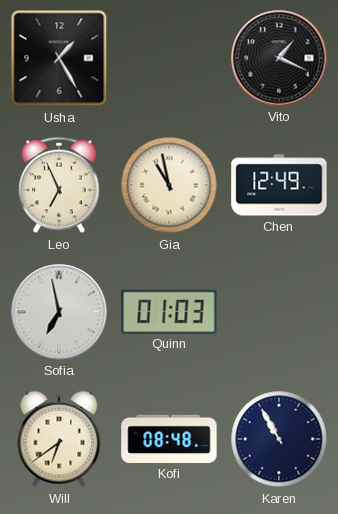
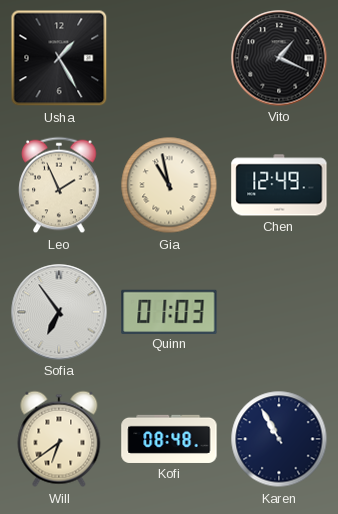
Leo: 6:56 -> 1:56 (59, 185)
Sofia: 6:58 -> 6:54 (59, 312)
